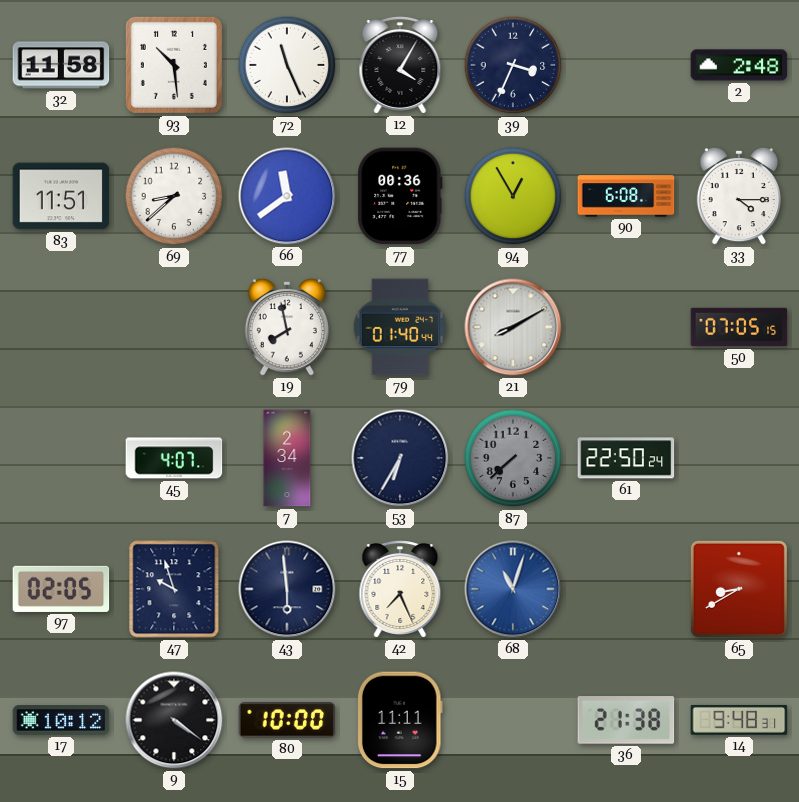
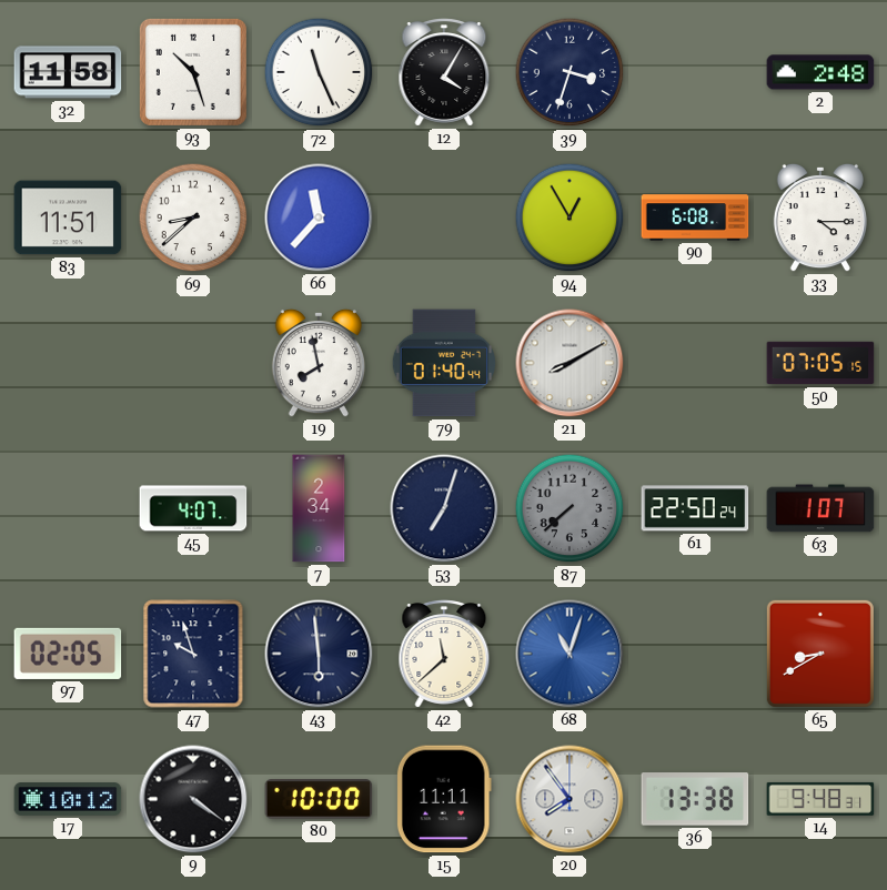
93: 10:29 -> 10:27 (193, 72)
39: 3:34 -> 3:33 (570, 72)
66: 11:39 -> 11:37 (319, 218)
77: 00:36 -> none (400, 196)
53: 6:35 -> 7:03 (444, 508)
63: none -> 1:07 (820, 508)
42: 7:26 -> 11:38 (444, 654)
20: none -> 7:54 (570, 799)
36: 21:38 -> 13:38 (695, 799)
